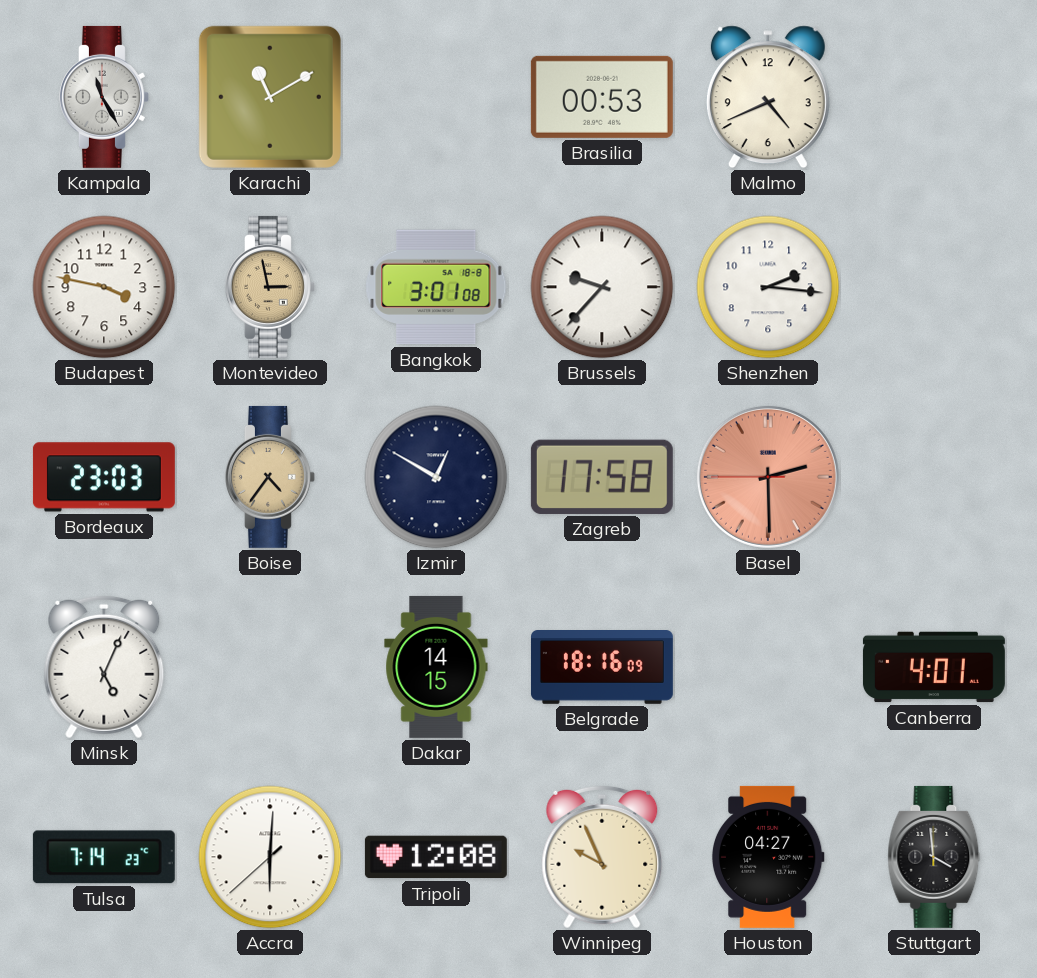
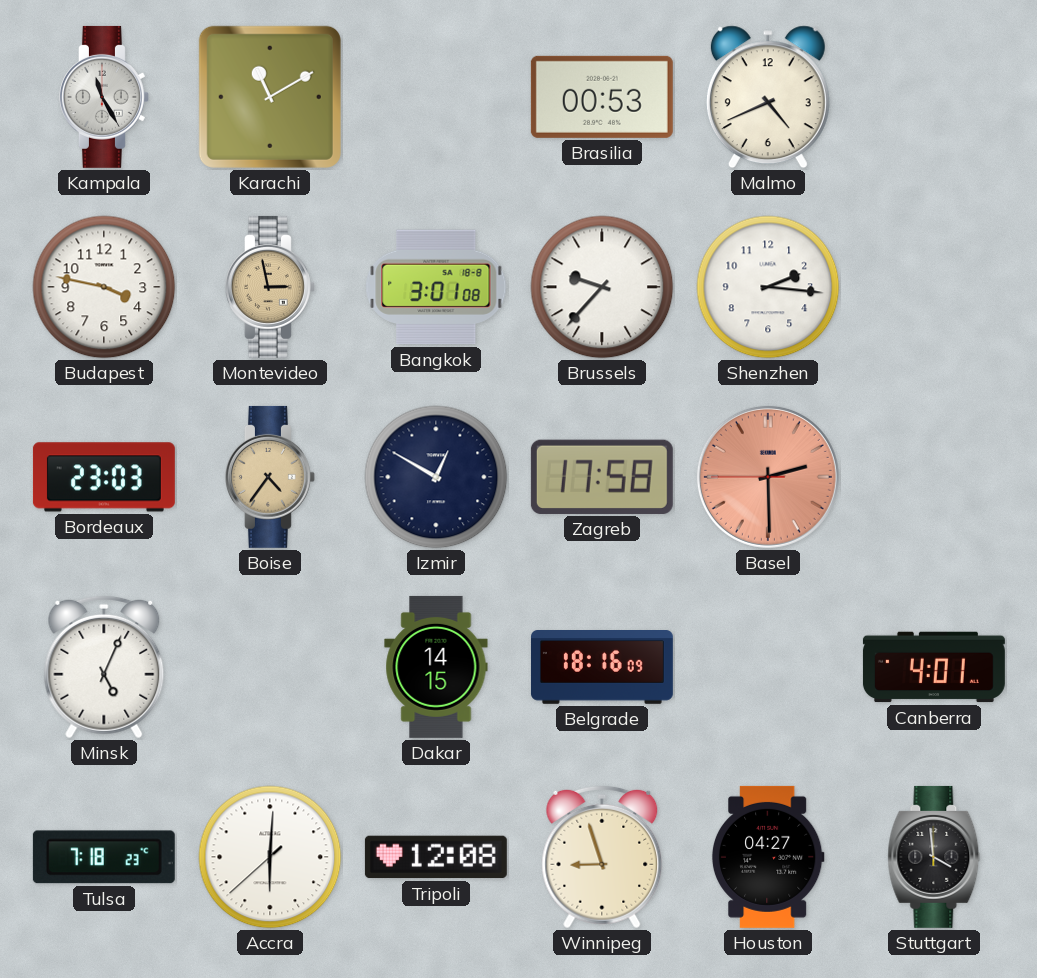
Tulsa: 7:14 -> 7:18 (104, 857)
Winnipeg: 9:56 -> 8:57 (602, 857)
